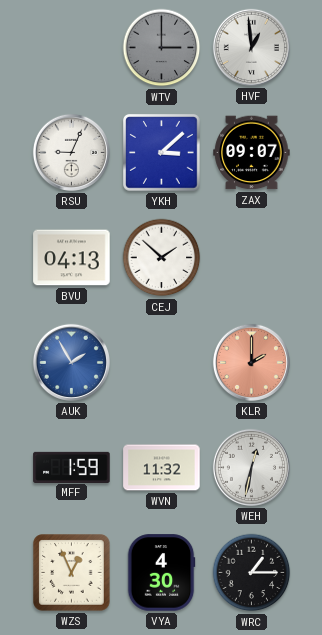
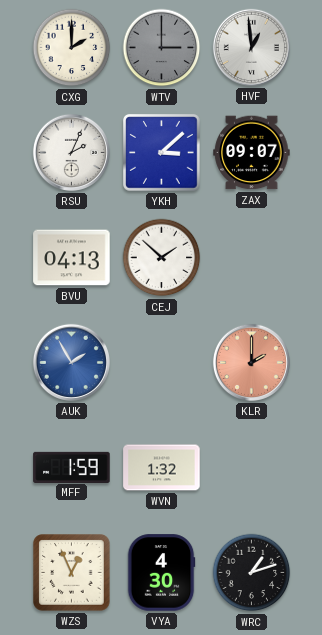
CXG: none -> 2:00 (72, 48)
RSU: 9:04 -> 2:04 (71, 152)
WVN: 11:32 -> 1:32 (162, 468)
WEH: 12:32 -> none (251, 467)
WRC: 1:15 -> 1:12 (252, 573)
